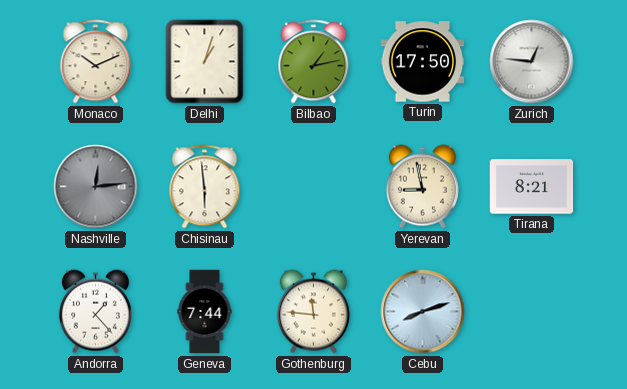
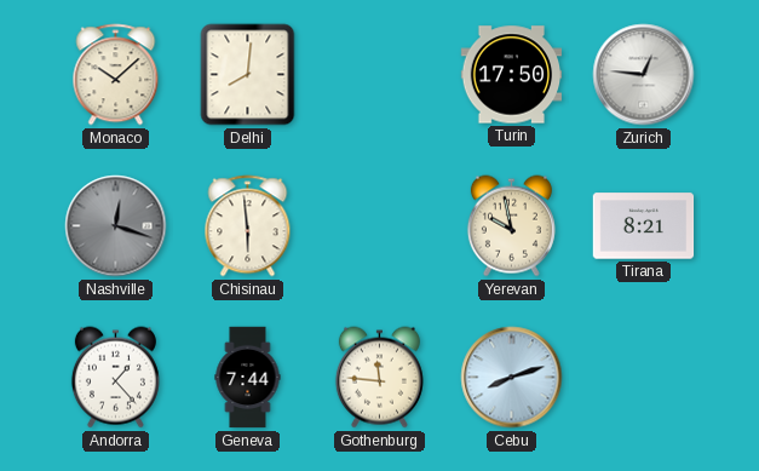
Monaco: 10:11 -> 10:08 (116, 75)
Delhi: 1:03 -> 8:01 (248, 75)
Bilbao: 1:13 -> none (314, 62)
Nashville: 12:14 -> 12:18 (116, 226)
Yerevan: 8:58 -> 9:58 (511, 226)
